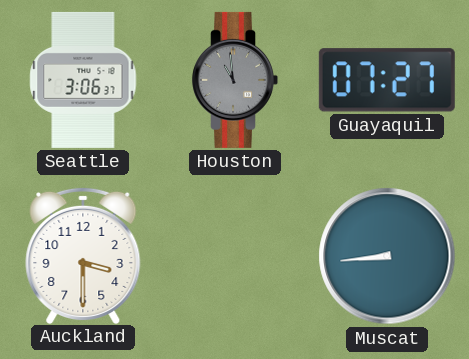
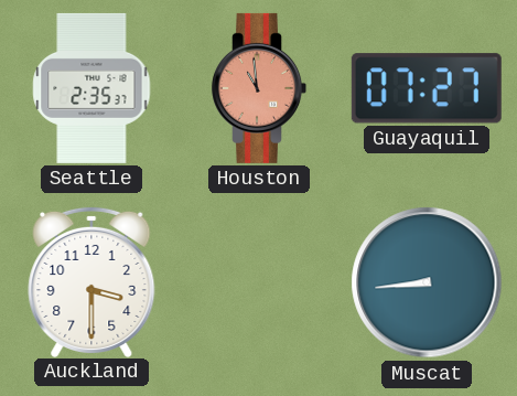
Seattle: 3:06 -> 2:35 (91, 88)
Houston dial: grey -> salmon (259, 88)
